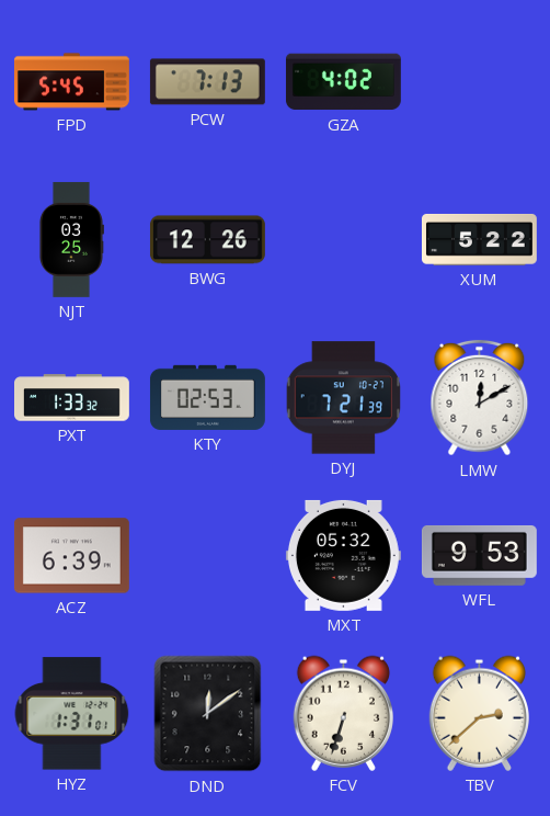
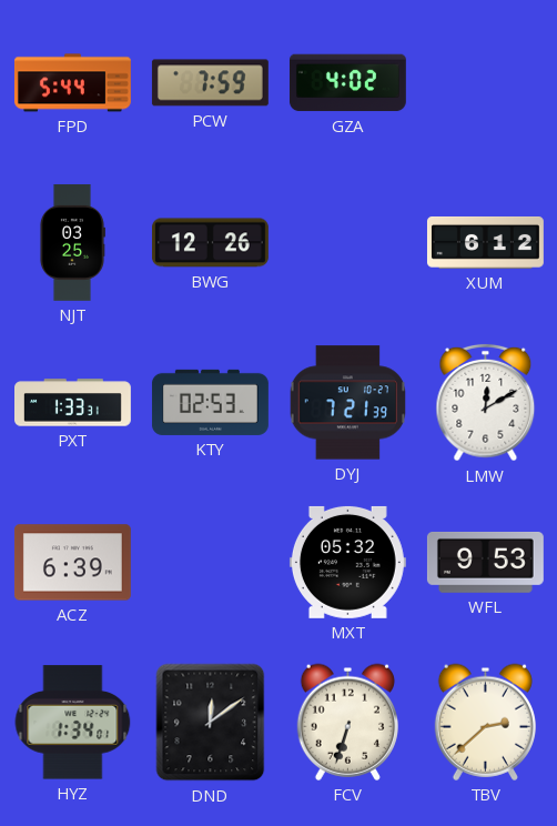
FPD: 5:45 -> 5:44 (72, 83)
PCW: 7:13 -> 7:59 (210, 83)
XUM: 5:22 -> 6:12 (485, 242)
PXT: 1:33:32 -> 1:33:31 (73, 403)
HYZ: 1:31 -> 1:34 (73, 723)
